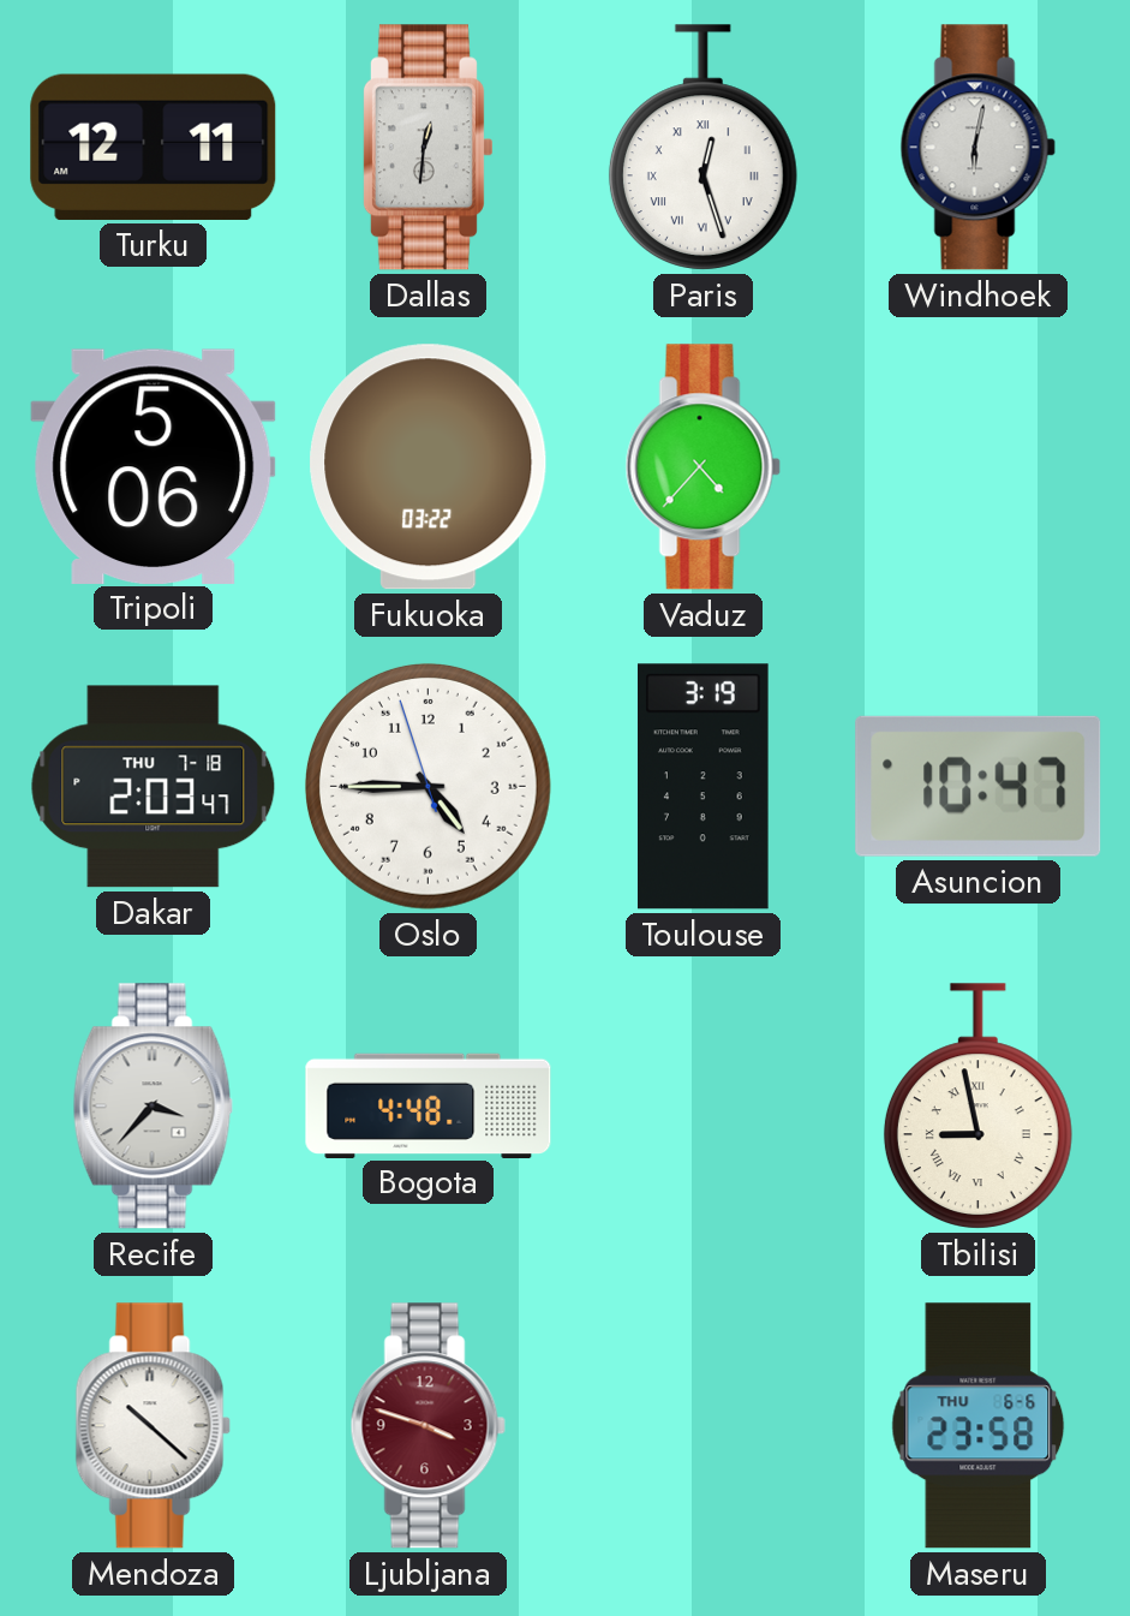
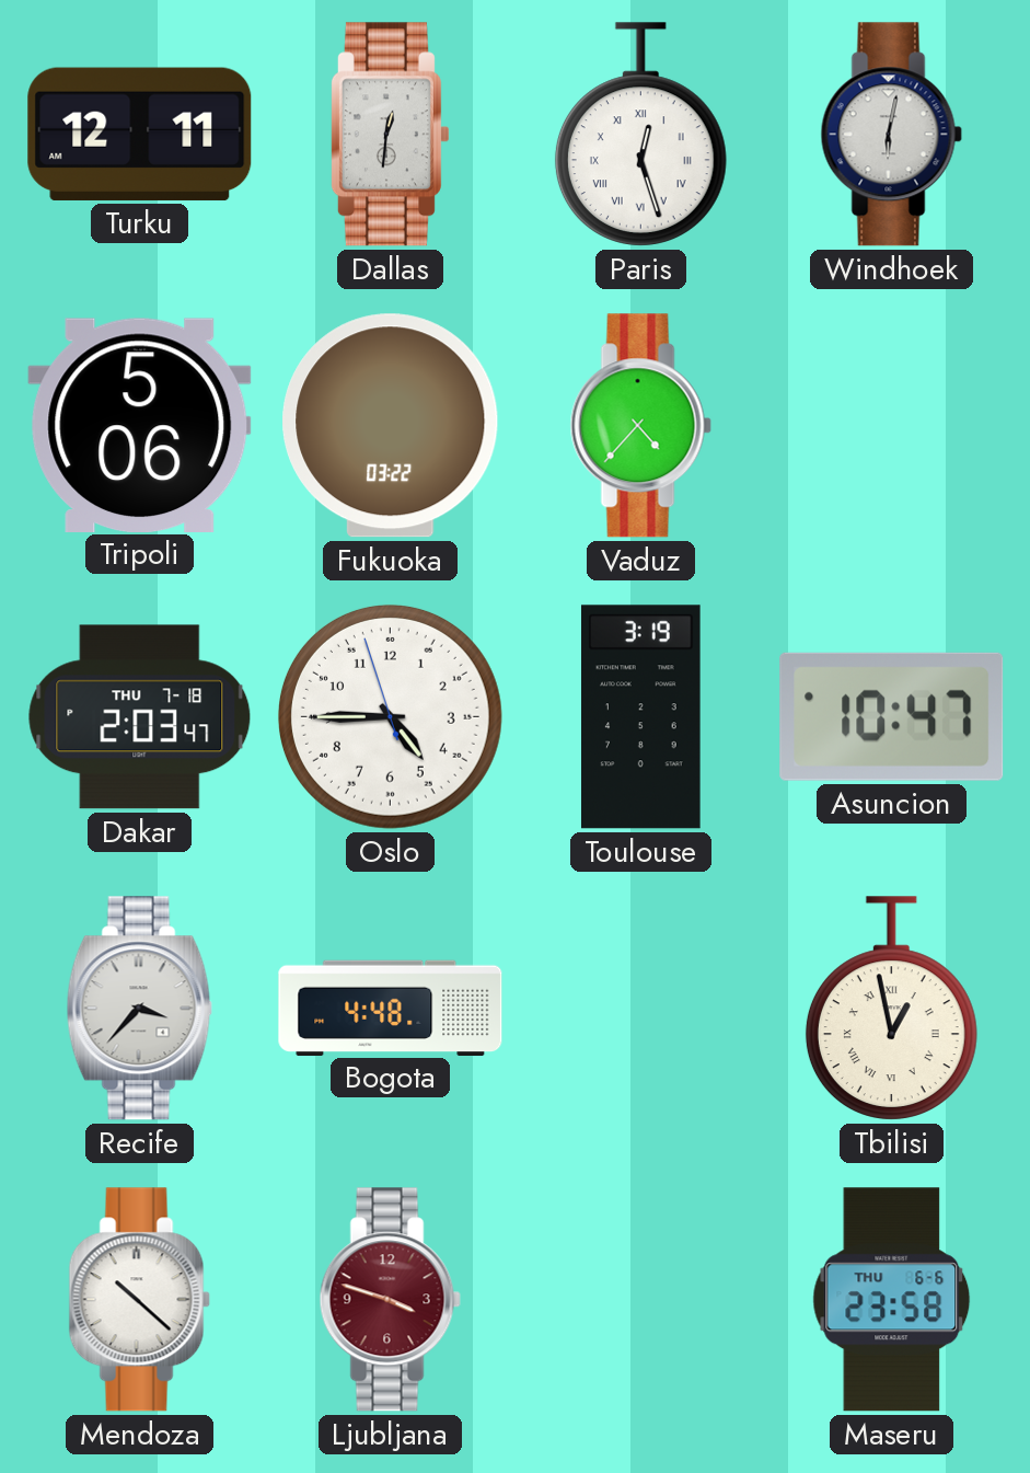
Tbilisi: 8:58 -> 12:58 (891, 1009)
